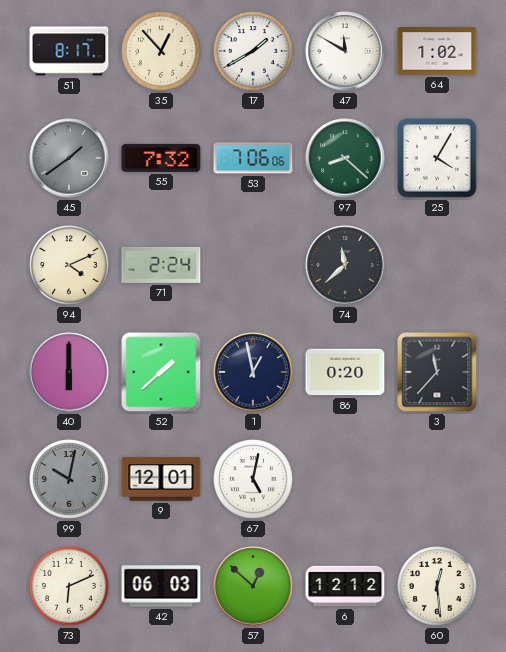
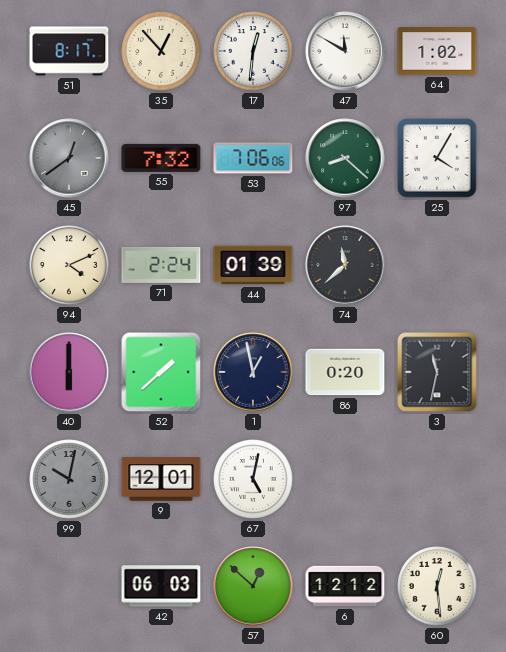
17: 1:40 -> 12:31 (253, 51)
45: 1:39 -> 12:39 (69, 158)
44: none -> 01:39 (253, 265)
3: 11:37 -> 11:32 (437, 372)
73: 6:11 -> none (69, 586)
